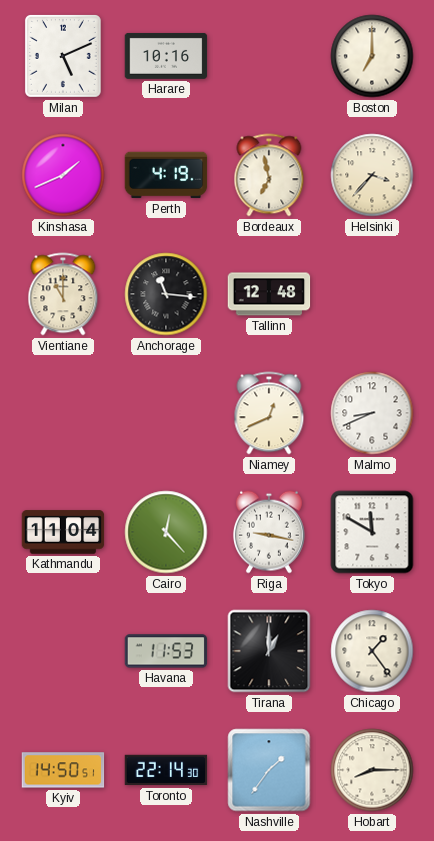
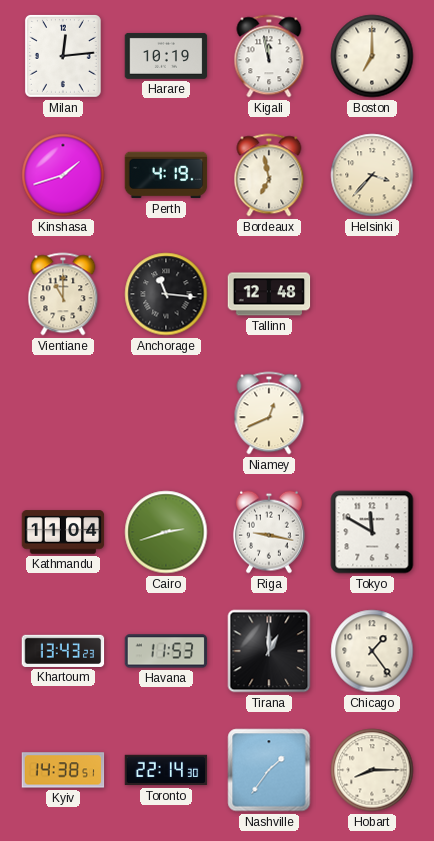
Milan: 5:11 -> 12:14 (63, 57)
Harare: 10:16 -> 10:19 (166, 56)
Kigali: none -> 11:58 (269, 56)
Kinshasa: 1:41 -> 1:42 (63, 175)
Malmo: 8:41 -> none (372, 413)
Cairo: 12:23 -> 2:42 (166, 532)
Khartoum: none -> 13:43 (63, 651)
Kyiv: 14:50 -> 14:38 (63, 770)
